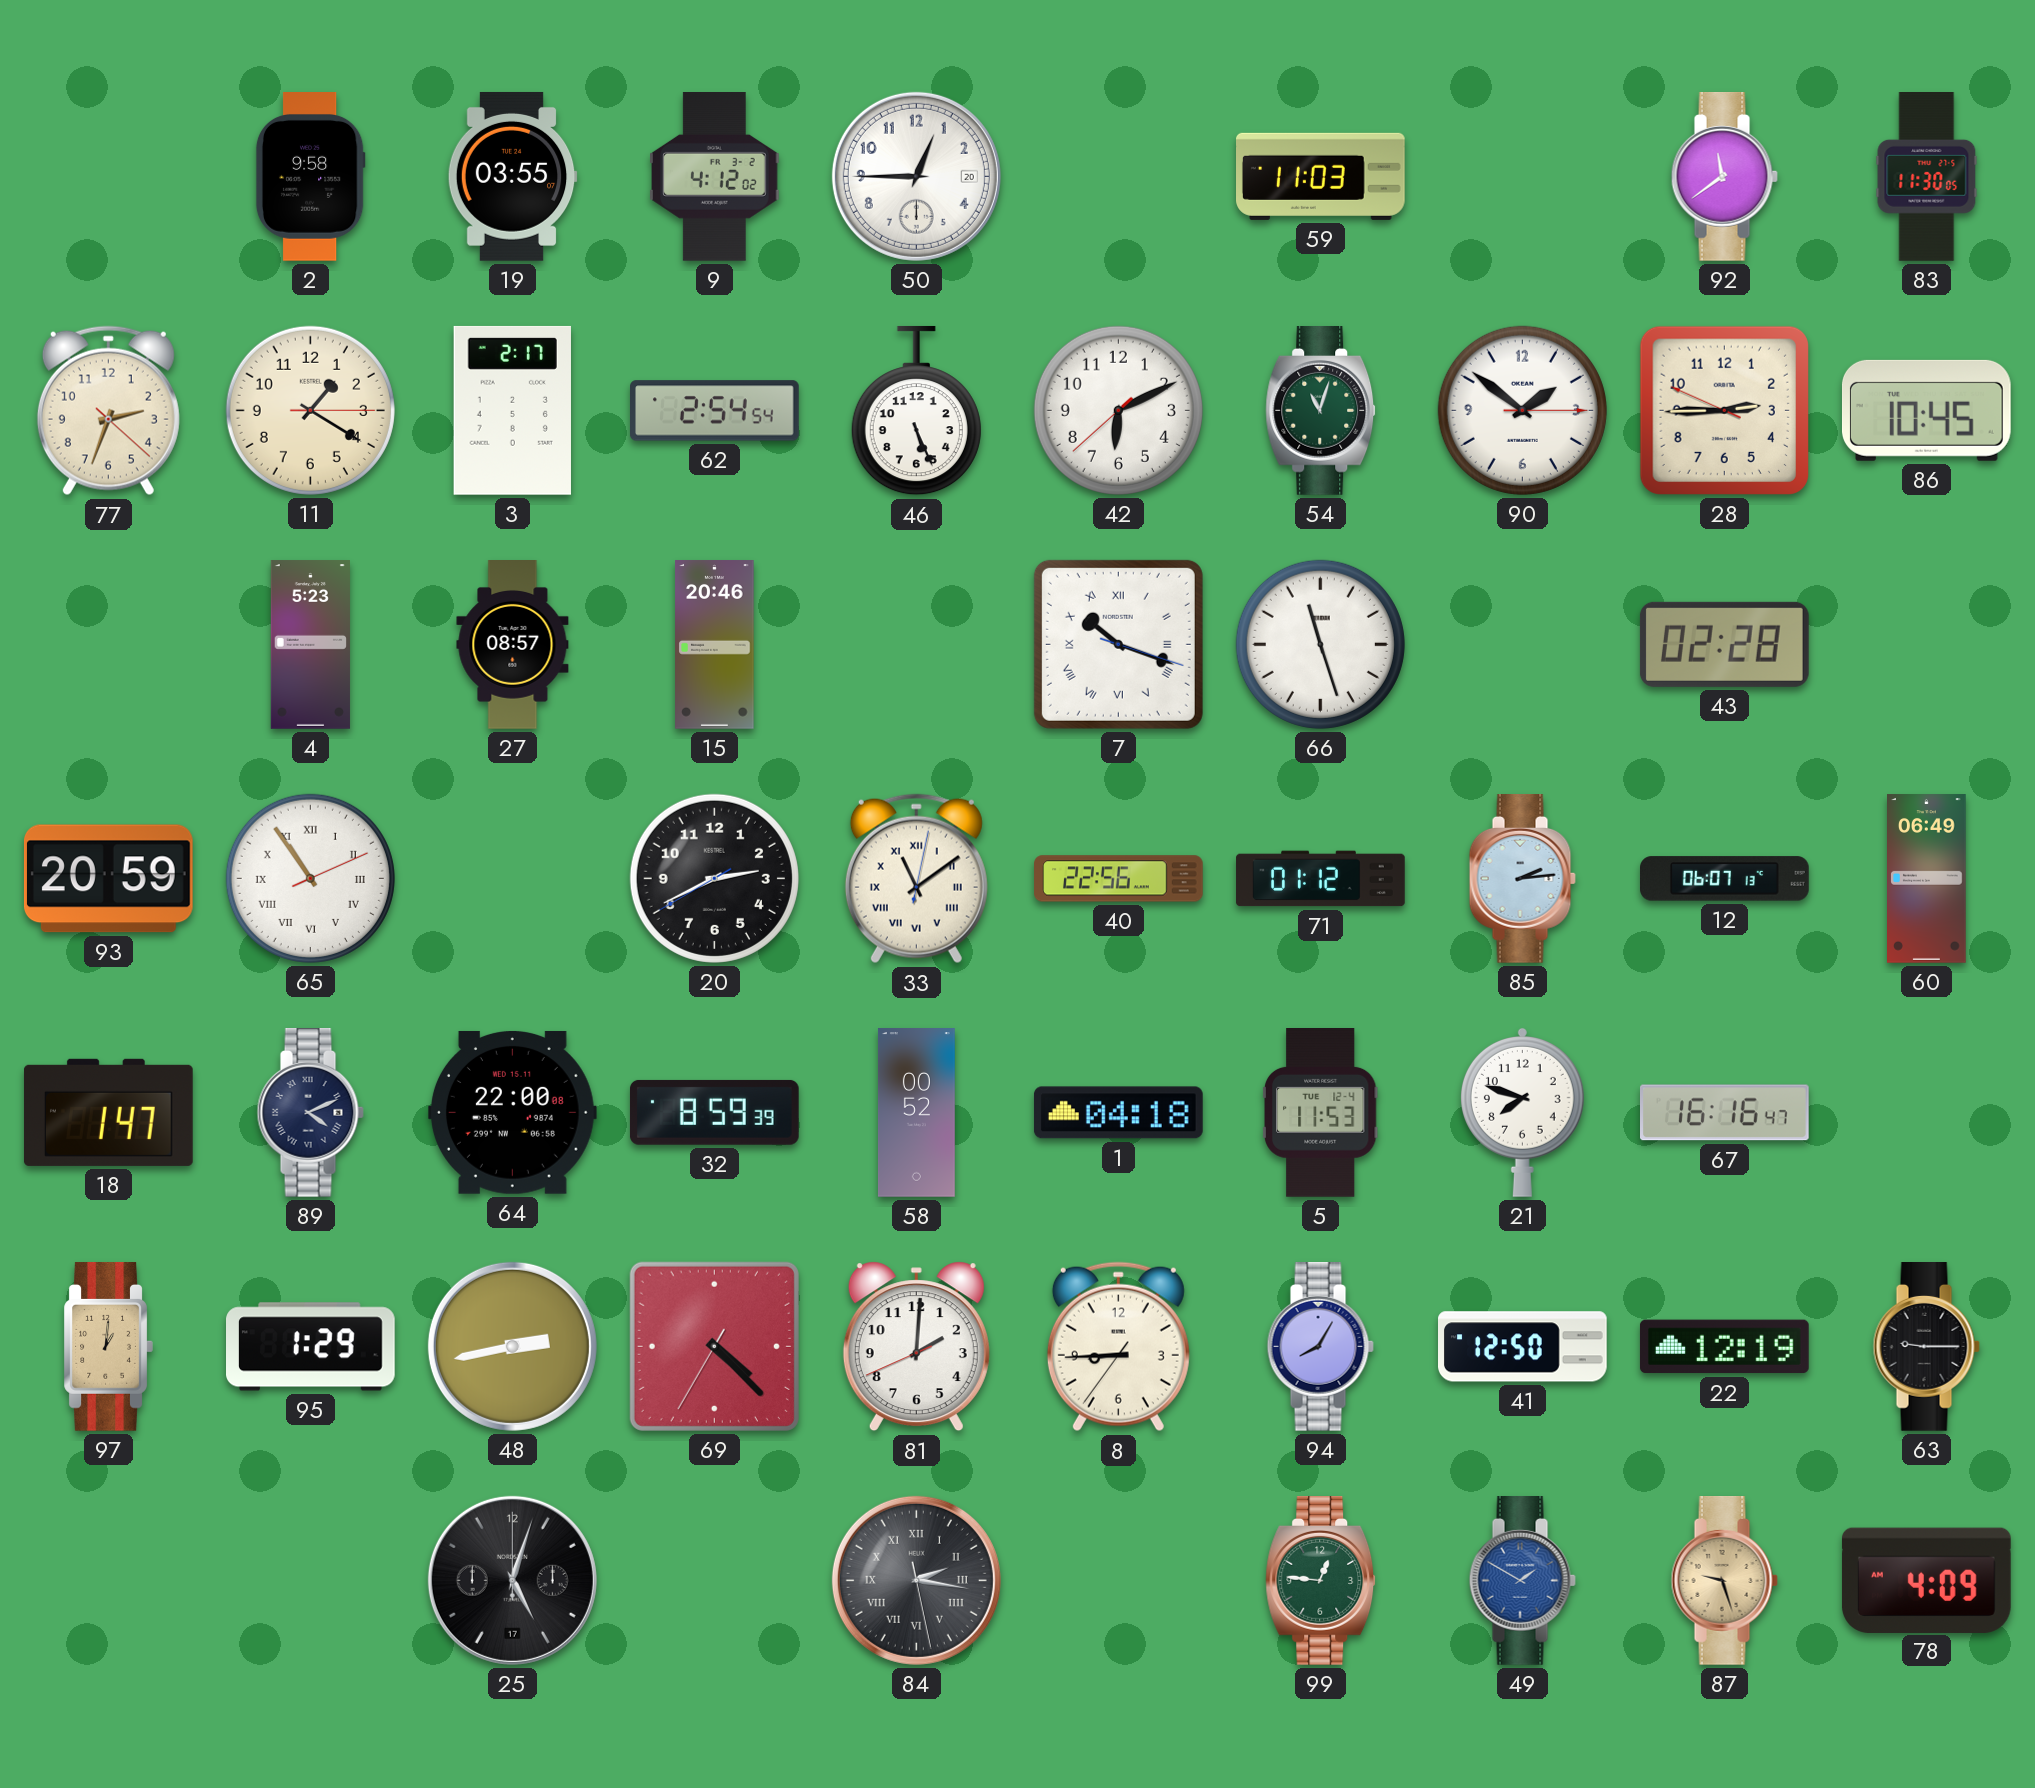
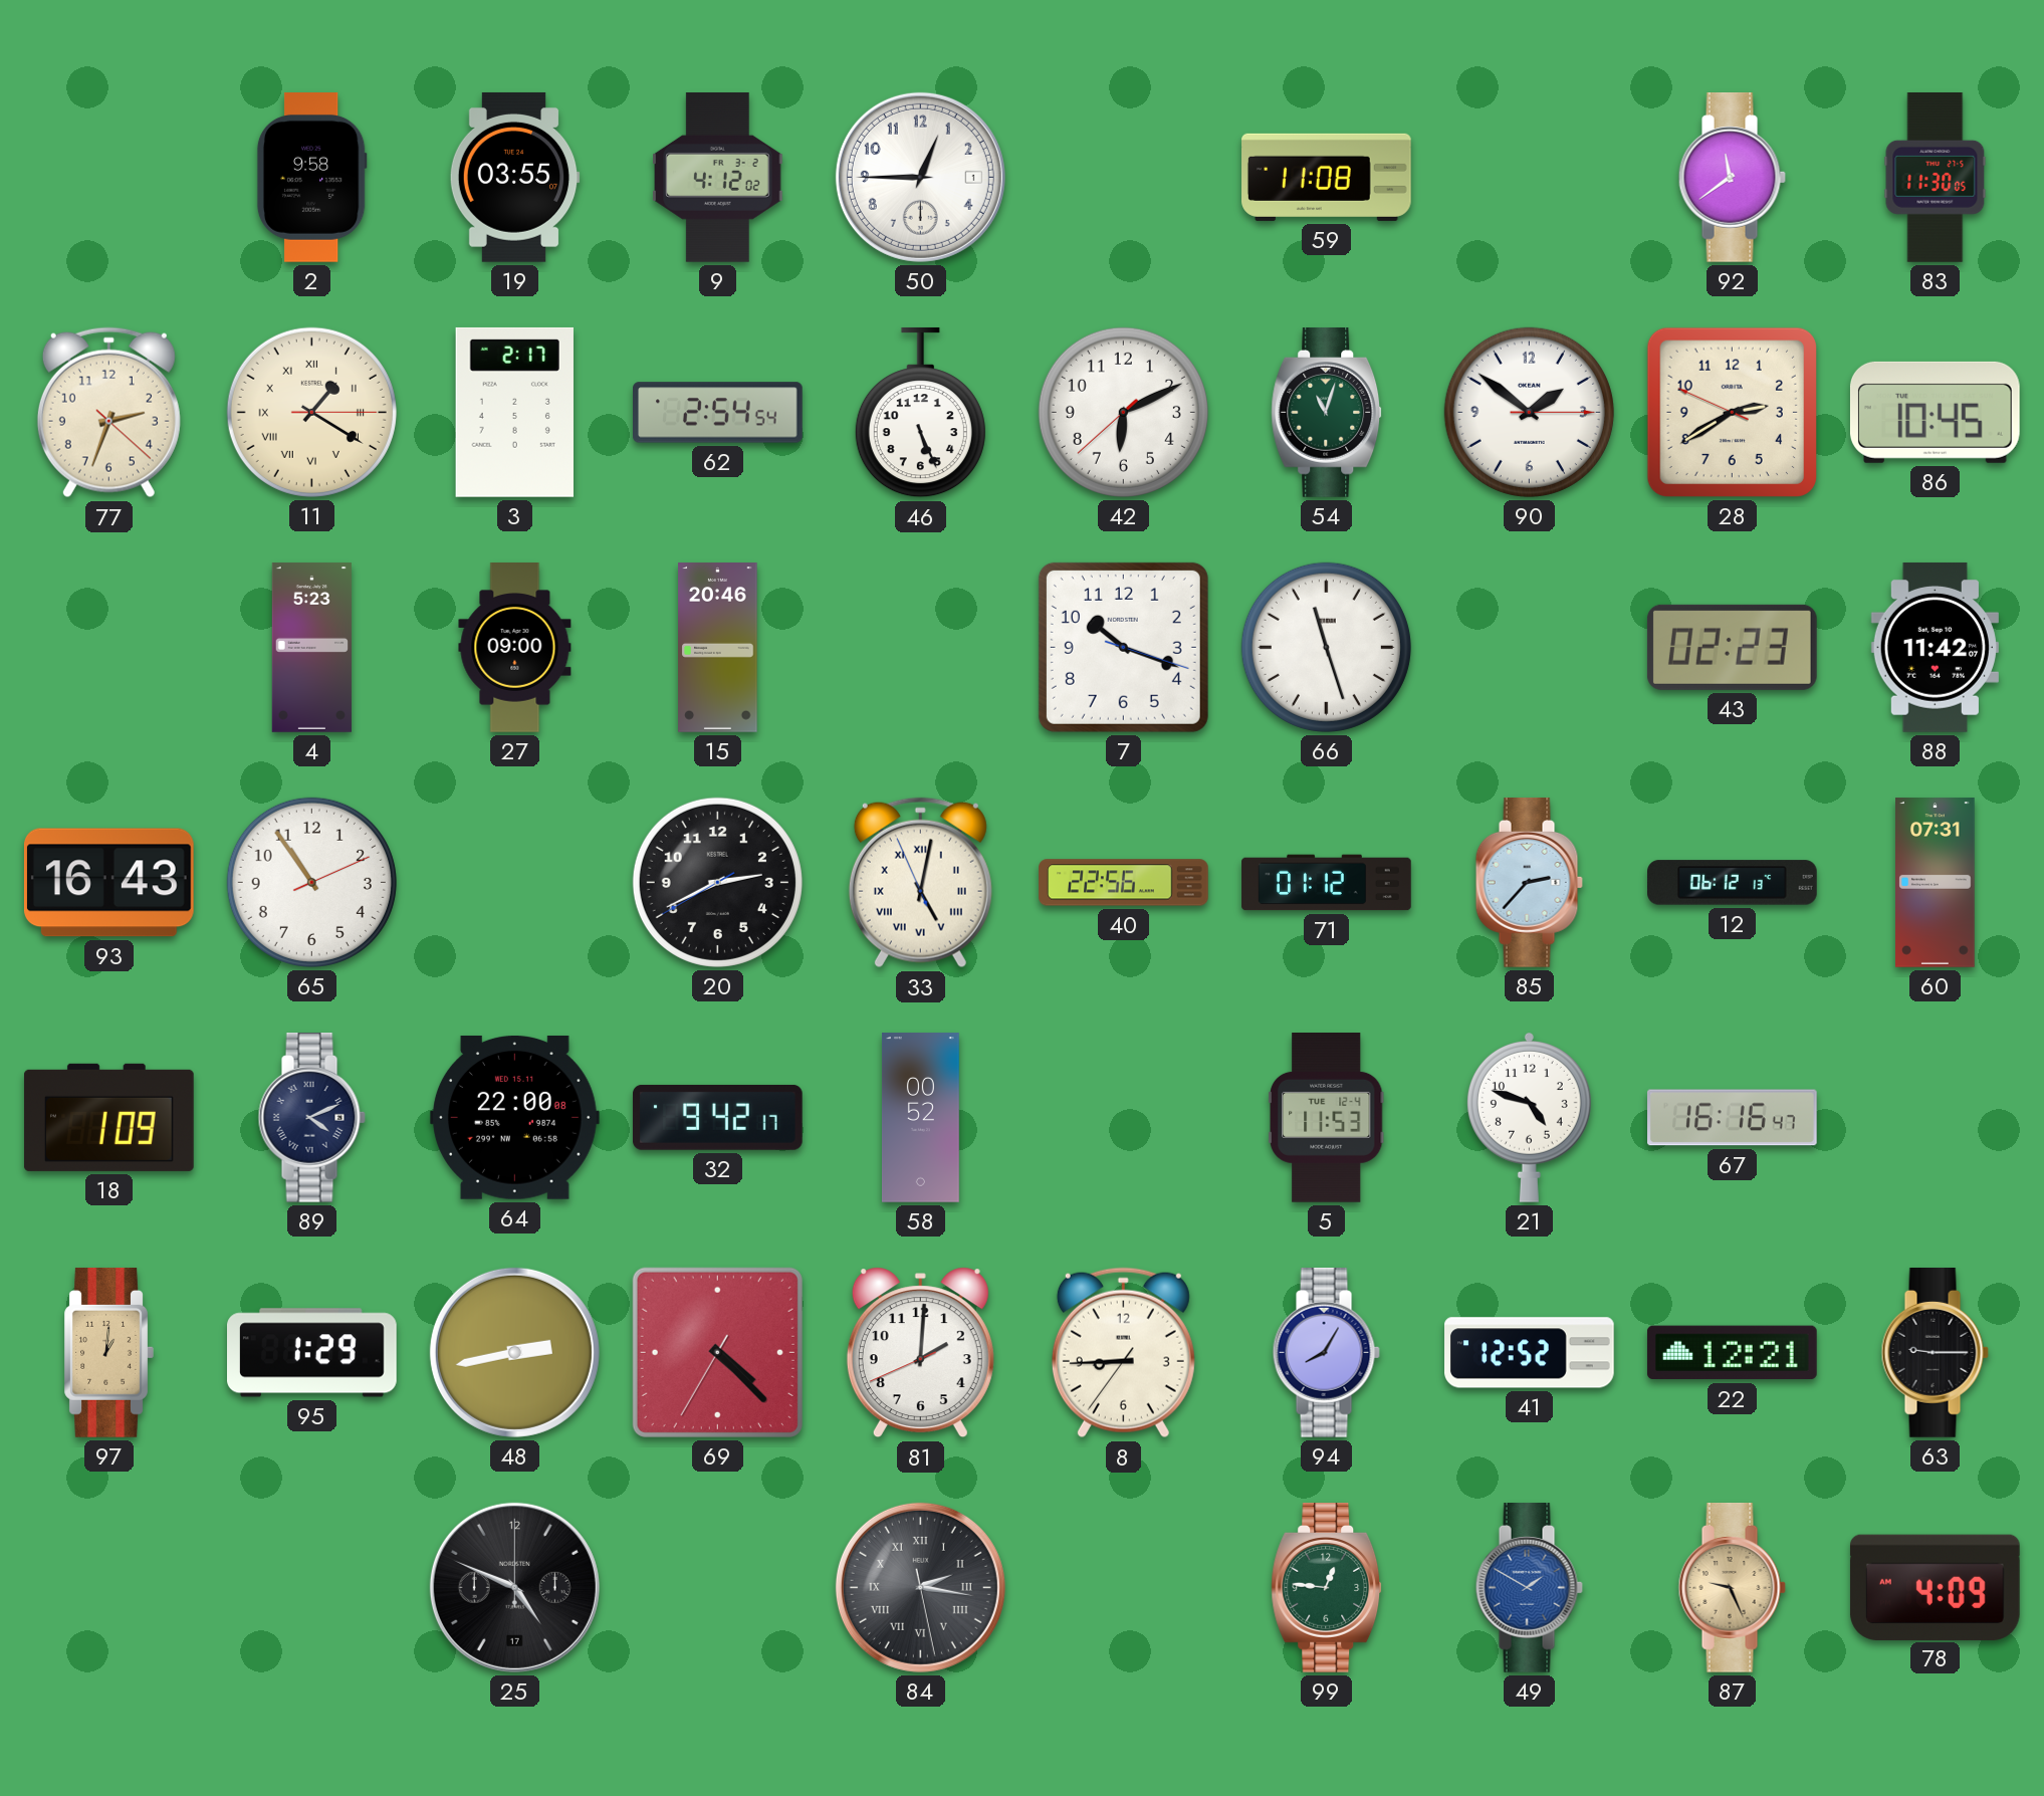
50 date: 20 -> 1 (920, 177)
59: 11:03 -> 11:08 (1327, 177)
11 numerals: Arabic -> Roman (311, 412)
28: 2:44 -> 2:39 (1732, 412)
27: 08:57 -> 09:00 (515, 648)
7 numerals: Roman -> Arabic (1123, 647)
43: 02:28 -> 02:23 (1732, 647)
88: none -> 11:42 (1935, 647)
93: 20:59 -> 16:43 (108, 883)
65 numerals: Roman -> Arabic (311, 882)
33: 11:09 -> 5:01 (920, 883)
85: 2:14 -> 2:37 (1529, 883)
12: 06:07 -> 06:12 (1733, 883)
60: 06:49 -> 07:31 (1936, 883)
18: 1:47 -> 1:09 (108, 1117)
32: 8:59 -> 9:42 (717, 1117)
1: 04:18 -> none (1118, 1113)
21: 7:48 -> 4:48 (1529, 1117)
41: 12:50 -> 12:52 (1530, 1353)
22: 12:19 -> 12:21 (1732, 1353)
25: 5:03 -> 4:49 (514, 1587)
87: 9:27 -> 9:26 (1732, 1588)
